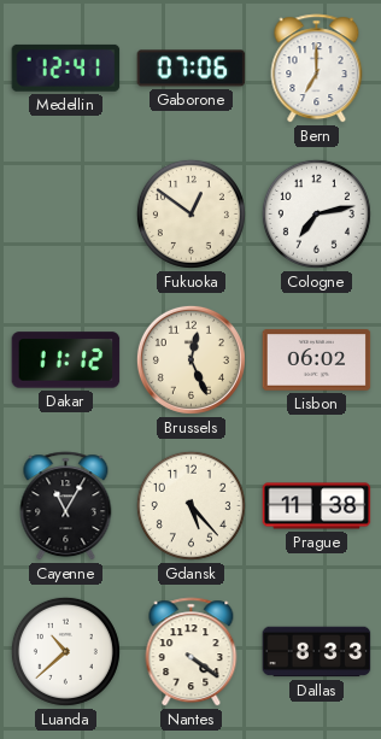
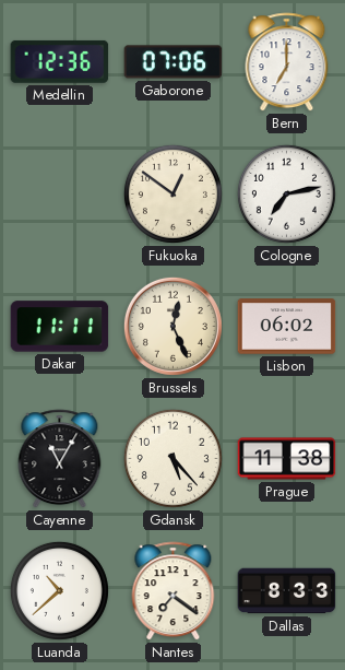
Medellin: 12:41 -> 12:36 (60, 61)
Dakar: 11:12 -> 11:11 (60, 327)
Nantes: 4:21 -> 7:21 (174, 591)
